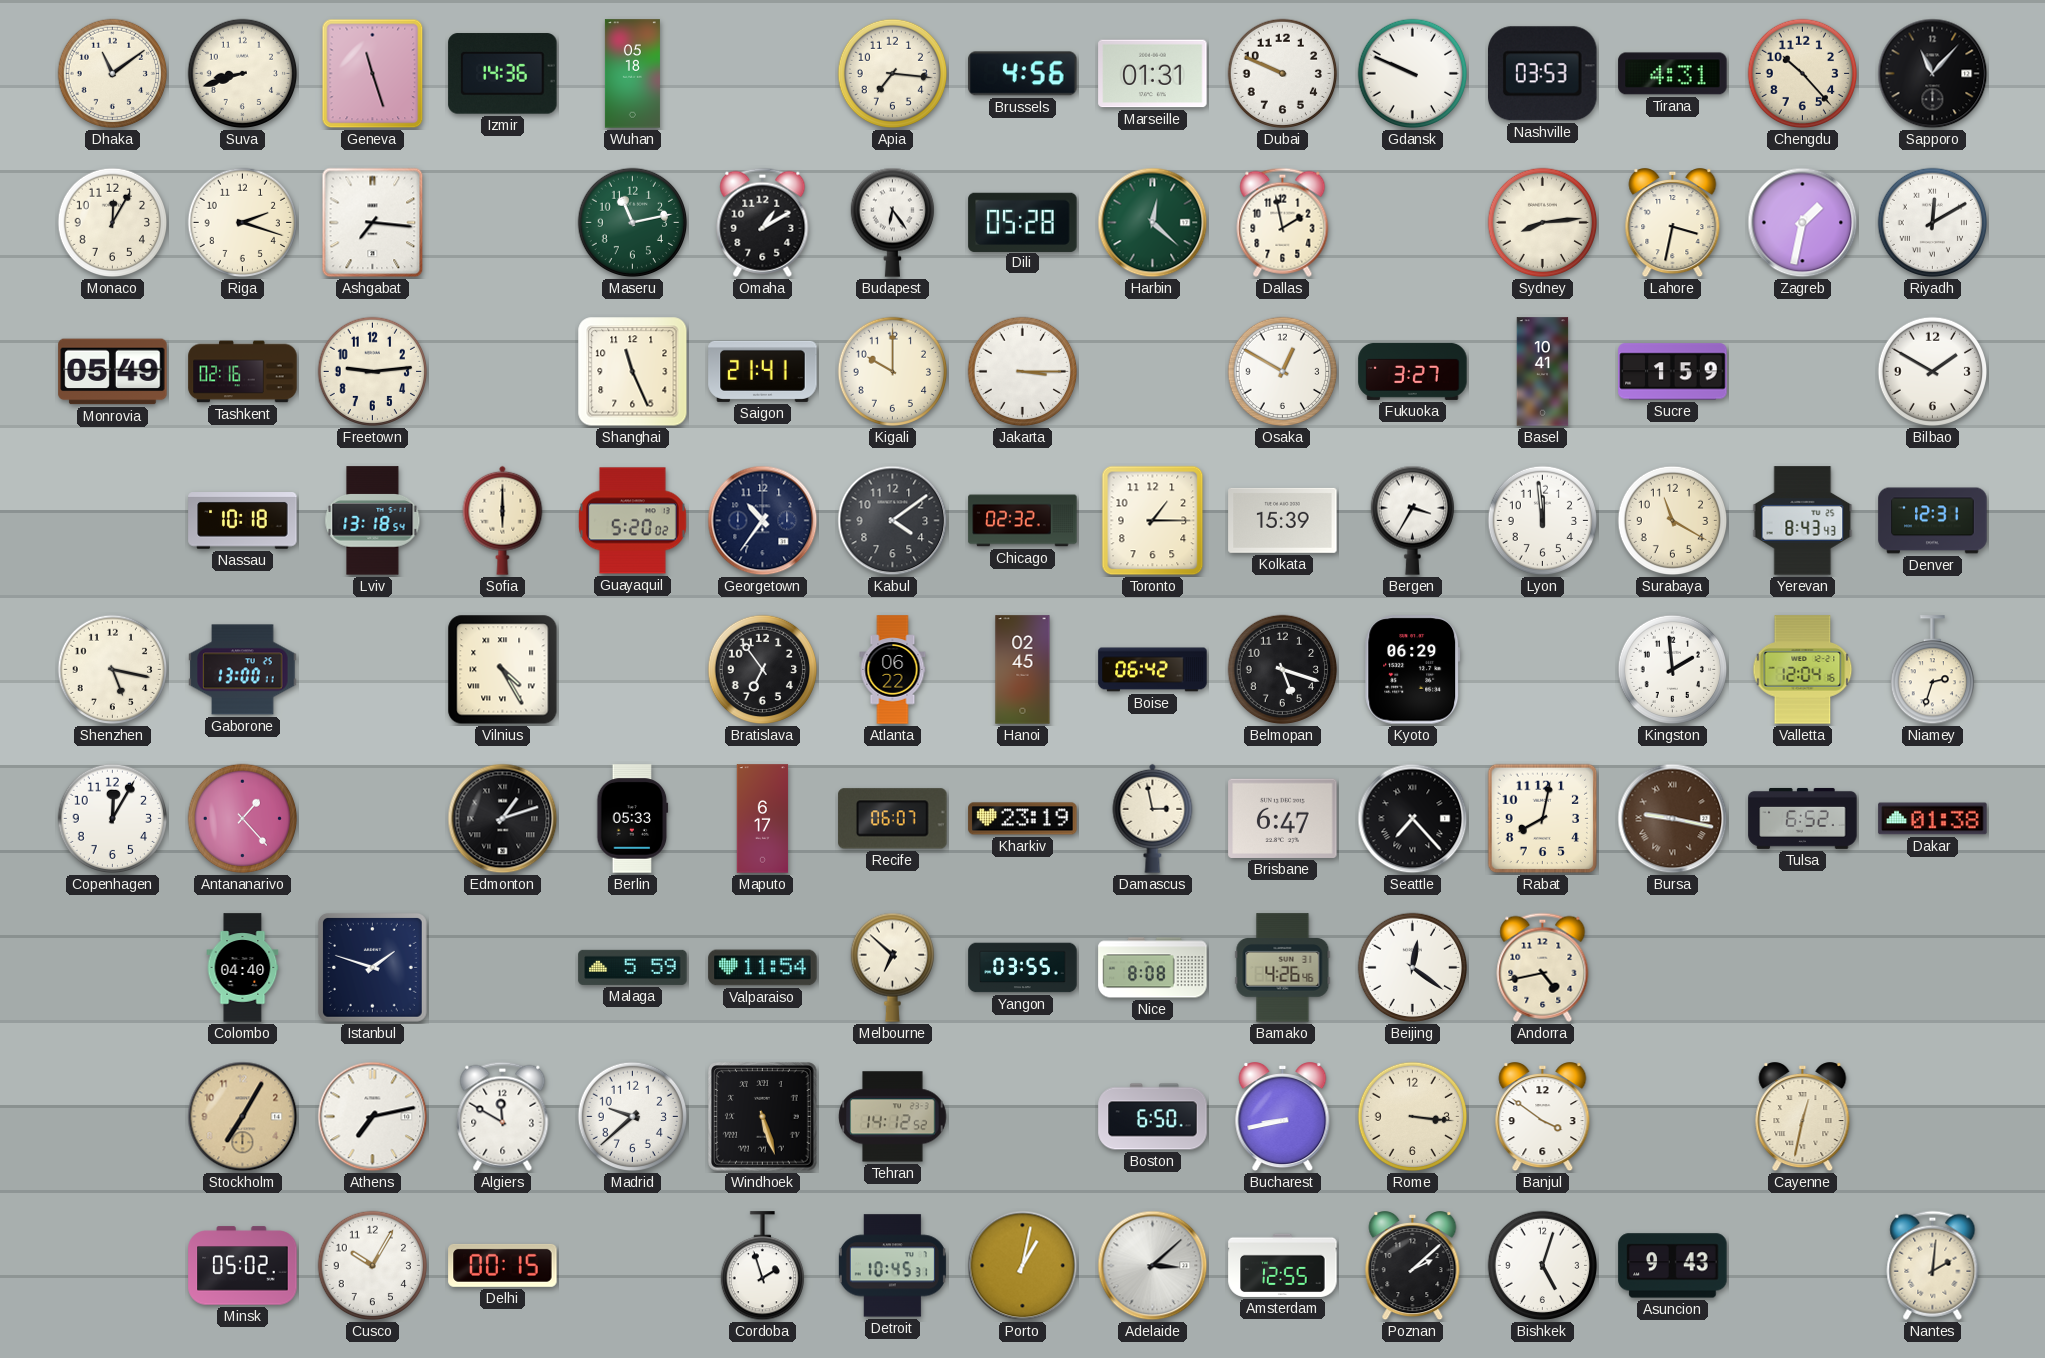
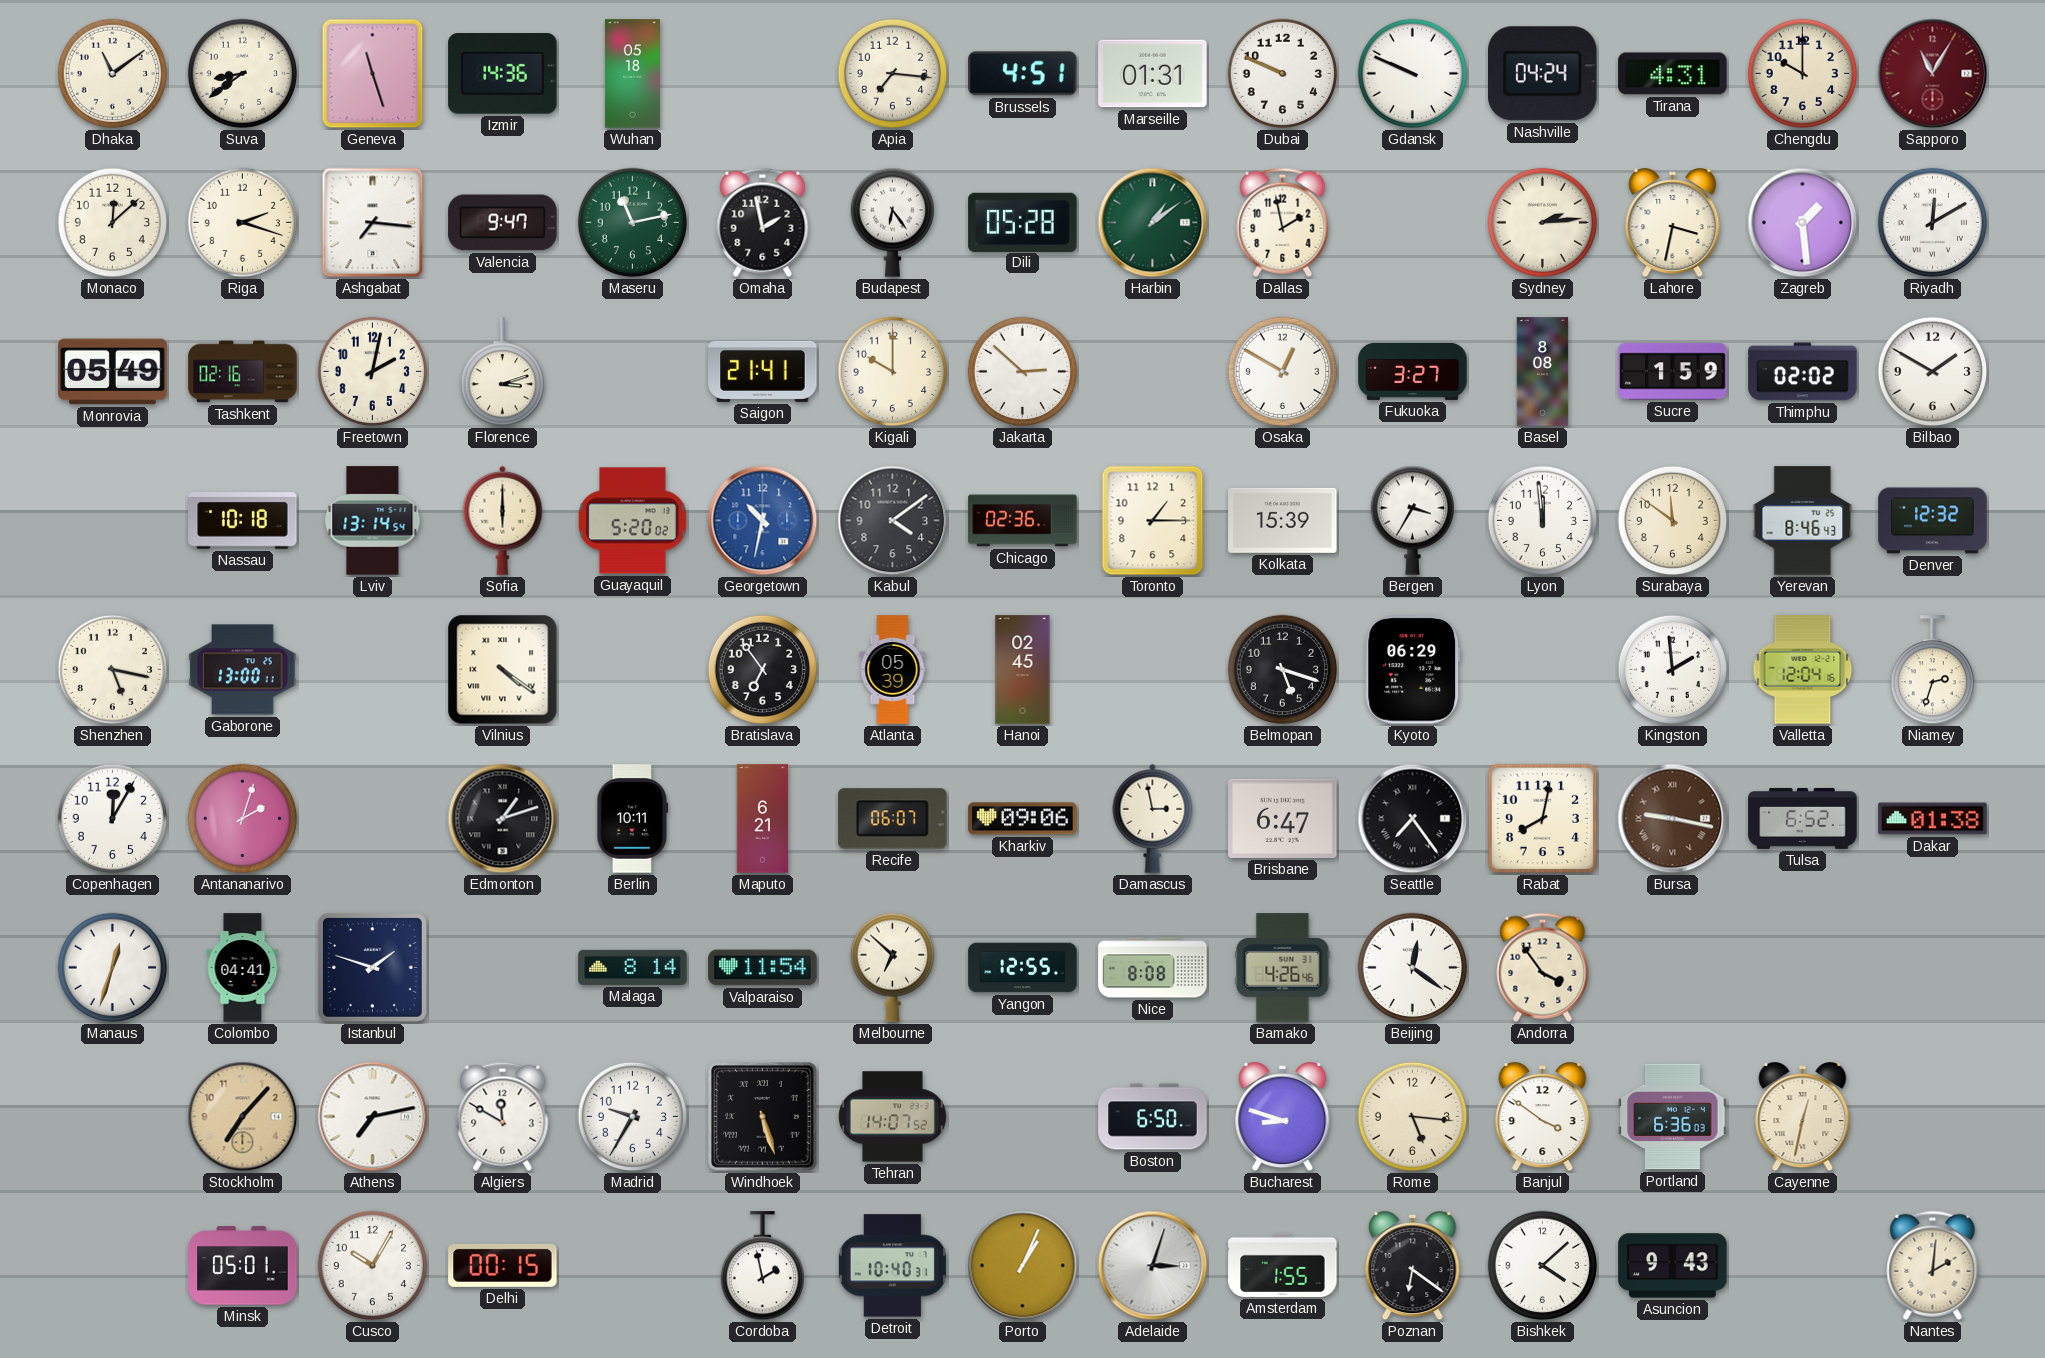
Suva: 8:42 -> 8:39 (243, 74)
Brussels: 4:56 -> 4:51 (1023, 74)
Nashville: 03:53 -> 04:24 (1543, 74)
Chengdu: 10:23 -> 10:00 (1803, 74)
Sapporo: 11:07 -> 11:05 (1933, 74)
Sapporo dial: black -> burgundy (1933, 74)
Monaco: 12:05 -> 12:08 (113, 223)
Valencia: none -> 9:47 (503, 223)
Omaha: 1:10 -> 1:58 (763, 222)
Harbin: 12:22 -> 1:09 (1153, 223)
Sydney: 8:14 -> 2:14 (1543, 223)
Zagreb: 1:32 -> 1:29 (1803, 223)
Freetown: 9:14 -> 2:02 (373, 372)
Florence: none -> 3:12 (502, 372)
Shanghai: 11:26 -> none (633, 372)
Jakarta: 3:15 -> 2:52 (1023, 372)
Basel: 10:41 -> 8:08 (1543, 372)
Thimphu: none -> 02:02 (1803, 372)
Lviv: 13:18 -> 13:14 (373, 521)
Georgetown: 10:36 -> 10:32 (763, 521)
Georgetown dial: navy -> blue (763, 521)
Chicago: 02:32 -> 02:36 (1023, 521)
Surabaya: 11:20 -> 11:51 (1673, 521)
Yerevan: 8:43 -> 8:46 (1803, 521)
Denver: 12:31 -> 12:32 (1933, 521)
Vilnius: 4:25 -> 4:21 (503, 670)
Atlanta: 06:22 -> 05:39 (893, 670)
Boise: 06:42 -> none (1153, 670)
Antananarivo: 1:23 -> 2:03 (243, 819)
Berlin: 05:33 -> 10:11 (633, 819)
Maputo: 6:17 -> 6:21 (763, 819)
Kharkiv: 23:19 -> 09:06 (1023, 819)
Seattle: 7:23 -> 7:24 (1413, 819)
Manaus: none -> 12:33 (113, 968)
Colombo: 04:40 -> 04:41 (243, 968)
Malaga: 5:59 -> 8:14 (633, 967)
Yangon: 03:55 -> 12:55 (1023, 968)
Andorra: 4:43 -> 3:54 (1543, 967)
Stockholm: 7:05 -> 7:07 (243, 1117)
Madrid: 9:38 -> 9:35 (633, 1117)
Tehran: 14:12 -> 14:07 (893, 1117)
Bucharest: 8:43 -> 8:48 (1283, 1117)
Rome: 3:16 -> 5:16 (1413, 1117)
Portland: none -> 6:36 (1673, 1117)
Minsk: 05:02 -> 05:01 (243, 1266)
Cordoba: 1:57 -> 1:58 (762, 1266)
Detroit: 10:45 -> 10:40 (892, 1266)
Porto: 1:02 -> 1:04 (1023, 1266)
Adelaide: 3:08 -> 3:03 (1153, 1266)
Amsterdam: 12:55 -> 1:55 (1283, 1265)
Poznan: 2:08 -> 6:21 (1413, 1266)
Bishkek: 5:03 -> 4:08 (1543, 1266)
